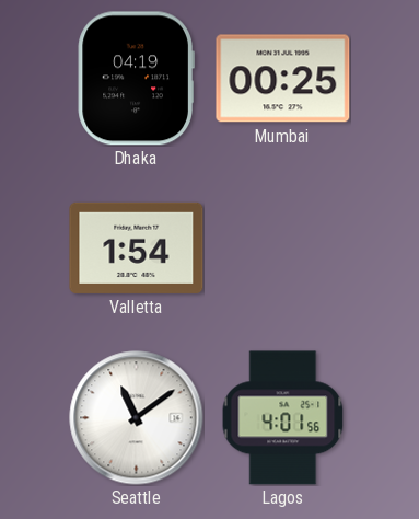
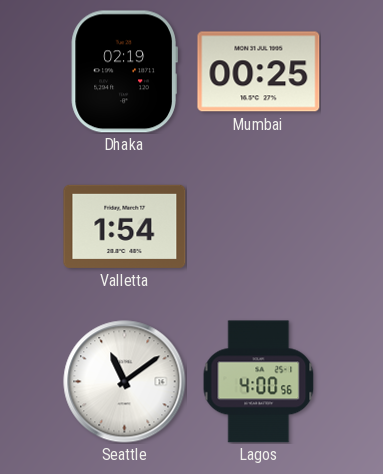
Dhaka: 04:19 -> 02:19 (124, 72)
Lagos: 4:01 -> 4:00 (259, 382)
